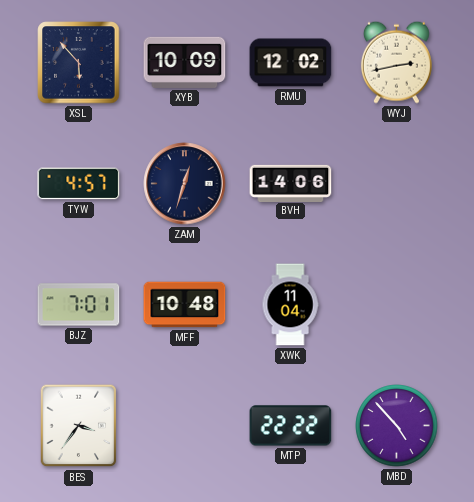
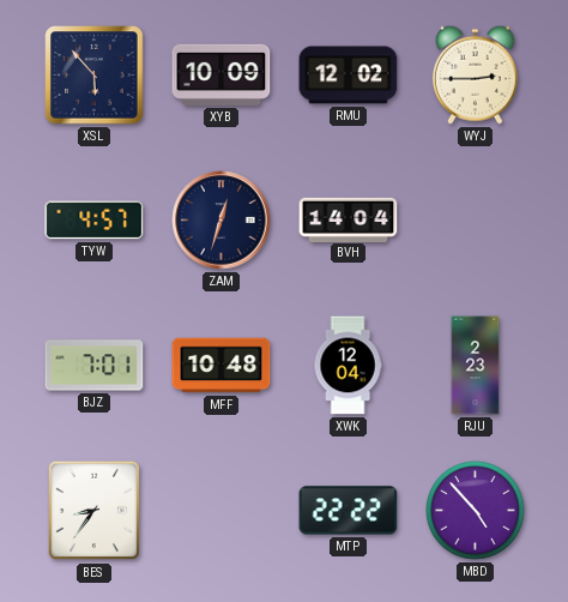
WYJ: 2:43 -> 2:45 (475, 74)
BVH: 14:06 -> 14:04 (349, 219)
XWK: 11:04 -> 12:04 (348, 366)
RJU: none -> 2:23 (476, 366)
BES: 3:36 -> 8:36 (95, 511)
